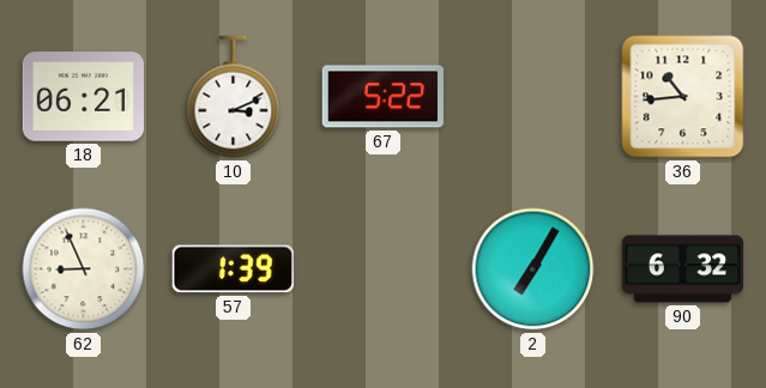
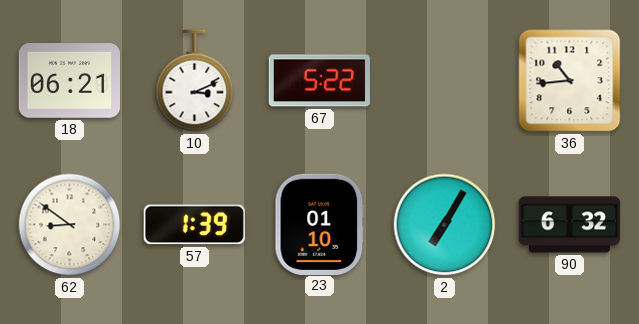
62: 8:56 -> 8:51 (70, 225)
23: none -> 01:10 (320, 224)
